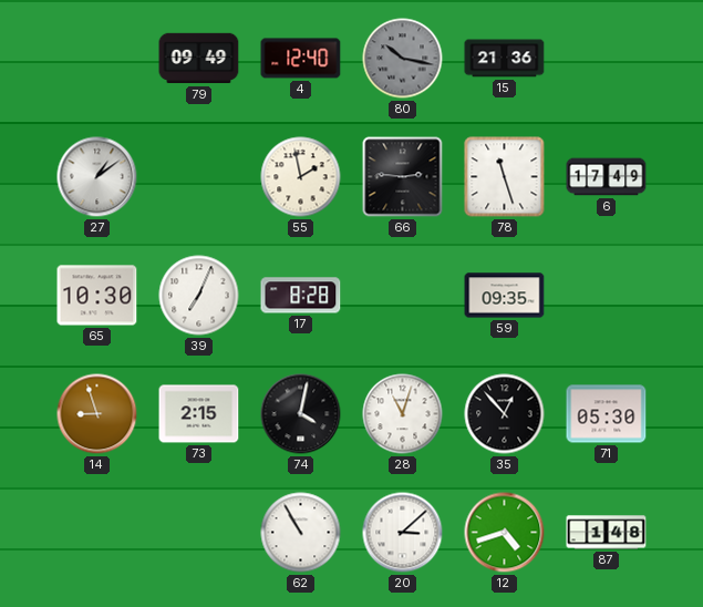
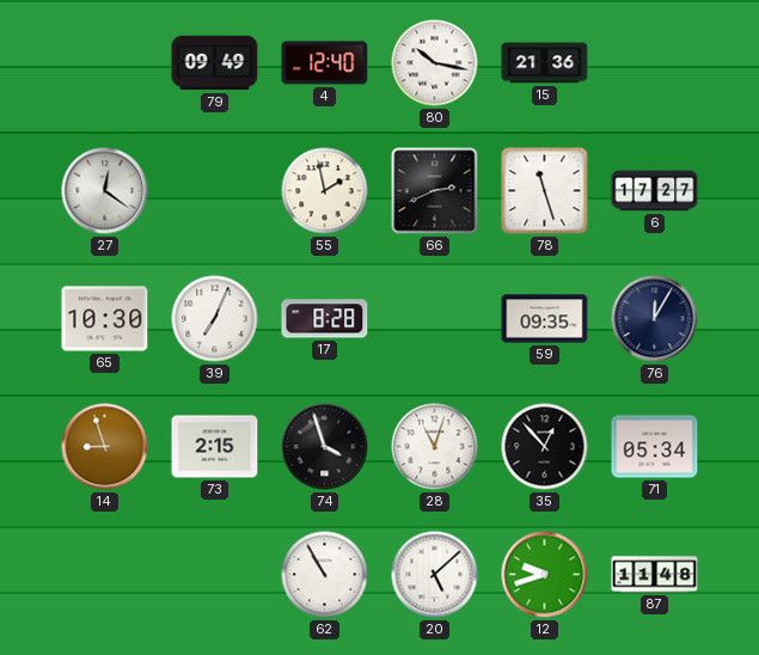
80 dial: grey -> white (435, 63)
27: 1:09 -> 12:21 (105, 191)
66: 2:46 -> 2:41 (435, 191)
6: 17:49 -> 17:27 (655, 191)
76: none -> 12:05 (655, 319)
74: 4:02 -> 3:57 (325, 447)
71: 05:30 -> 05:34 (655, 447)
20: 3:08 -> 5:08 (435, 575)
12: 4:42 -> 9:42 (545, 575)
87: 1:48 -> 11:48 (655, 575)
